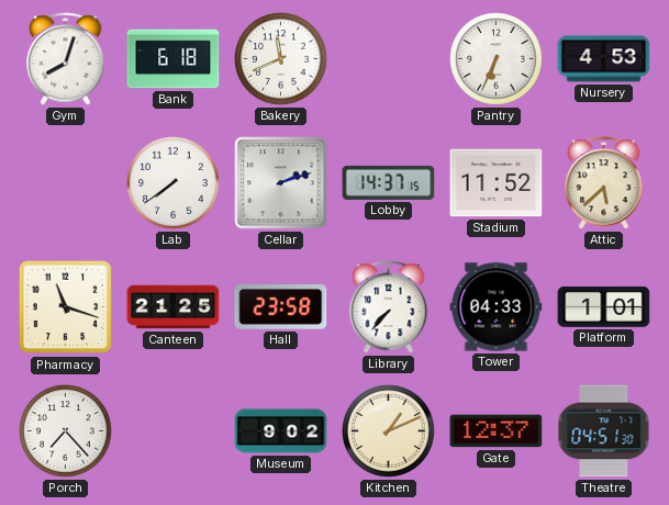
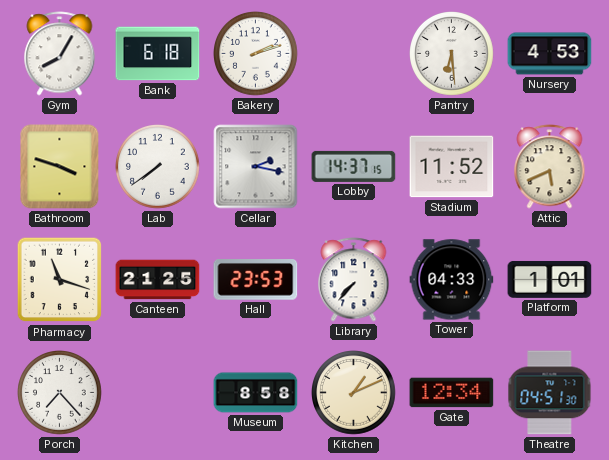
Gym: 8:03 -> 8:05 (60, 54)
Bakery: 11:41 -> 2:12 (256, 54)
Pantry: 6:34 -> 6:29 (452, 54)
Bathroom: none -> 3:48 (60, 167)
Cellar: 2:12 -> 2:17 (256, 167)
Attic: 5:38 -> 5:41 (550, 167)
Hall: 23:58 -> 23:53 (256, 280)
Museum: 9:02 -> 8:58 (256, 393)
Gate: 12:37 -> 12:34 (452, 393)
